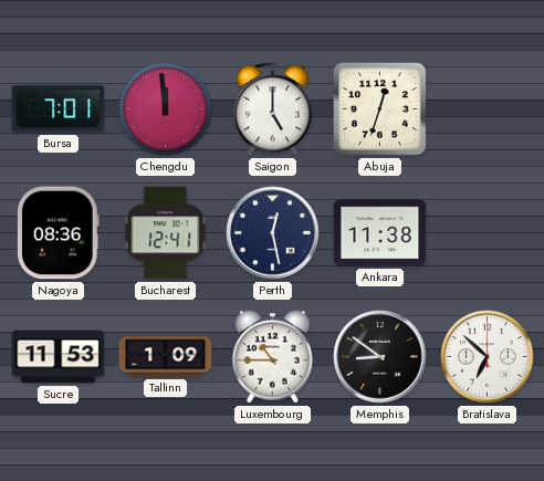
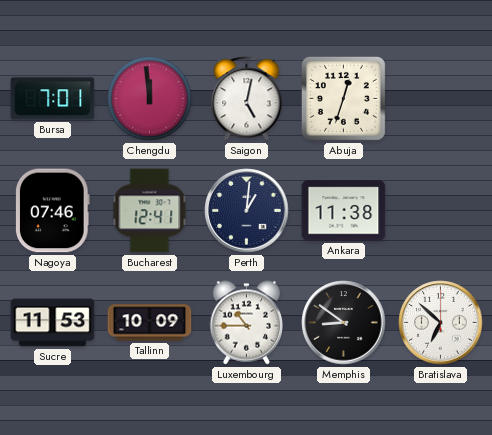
Saigon: 5:00 -> 5:02 (247, 99)
Nagoya: 08:36 -> 07:46 (52, 211)
Perth: 12:28 -> 1:01 (247, 211)
Tallinn: 1:09 -> 10:09 (150, 323)
